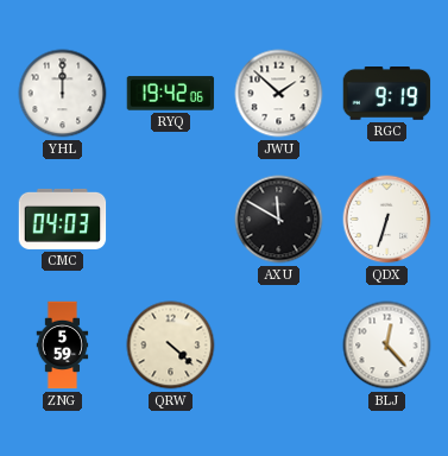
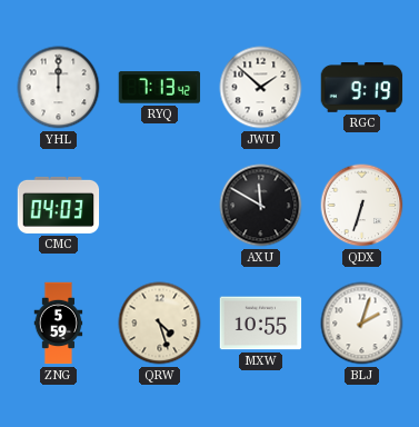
RYQ: 19:42 -> 7:13 (160, 88)
QRW: 4:22 -> 4:27 (160, 324)
MXW: none -> 10:55 (261, 324)
BLJ: 12:23 -> 2:03 (362, 324)
